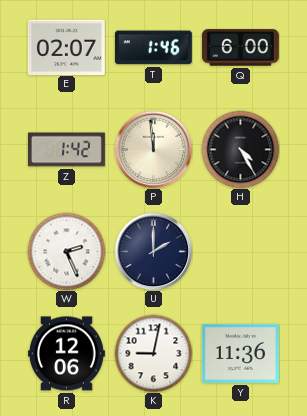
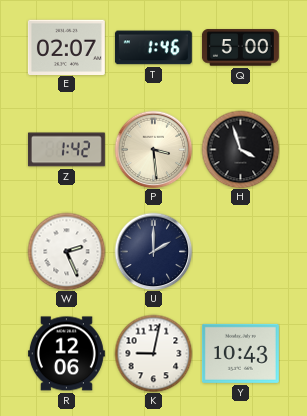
Q: 6:00 -> 5:00 (240, 48)
P: 11:59 -> 3:29 (153, 149)
H: 4:25 -> 3:57 (240, 149)
Y: 11:36 -> 10:43 (240, 353)
